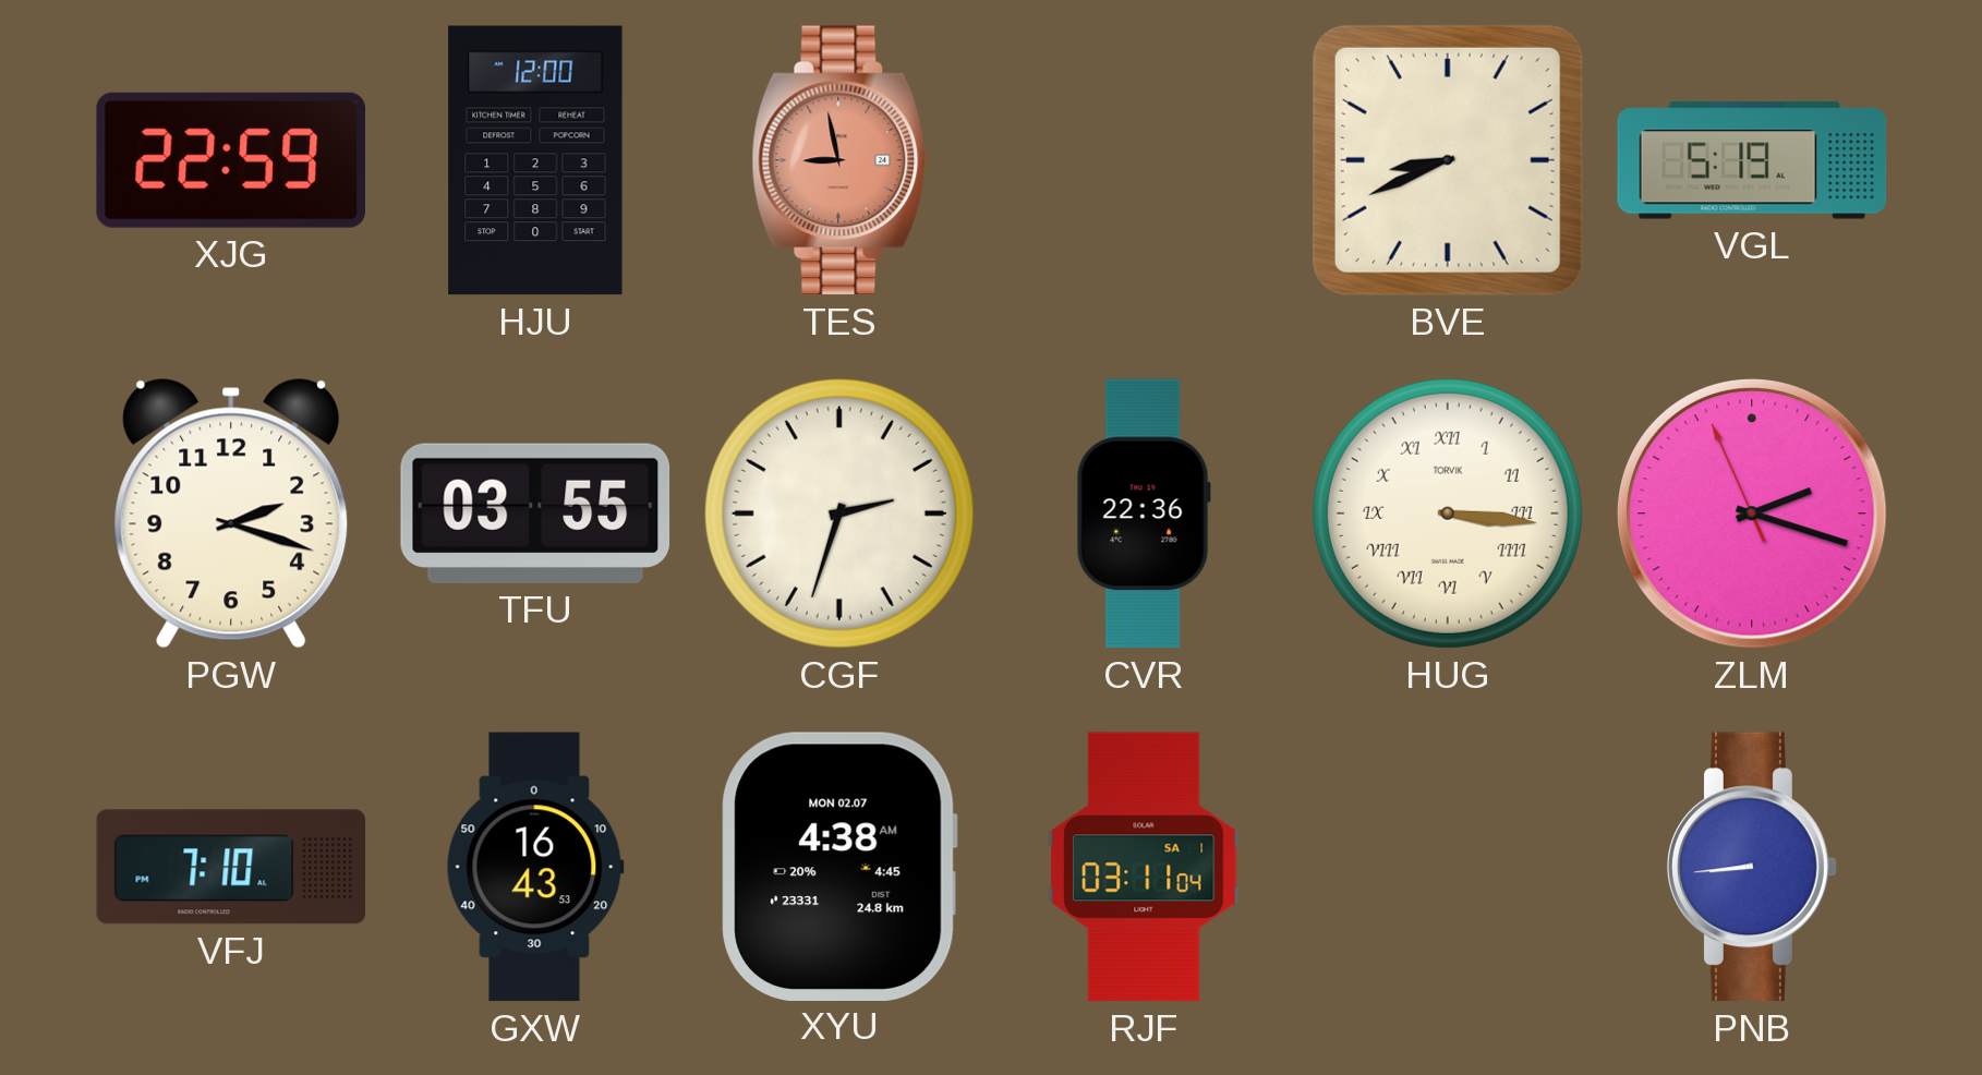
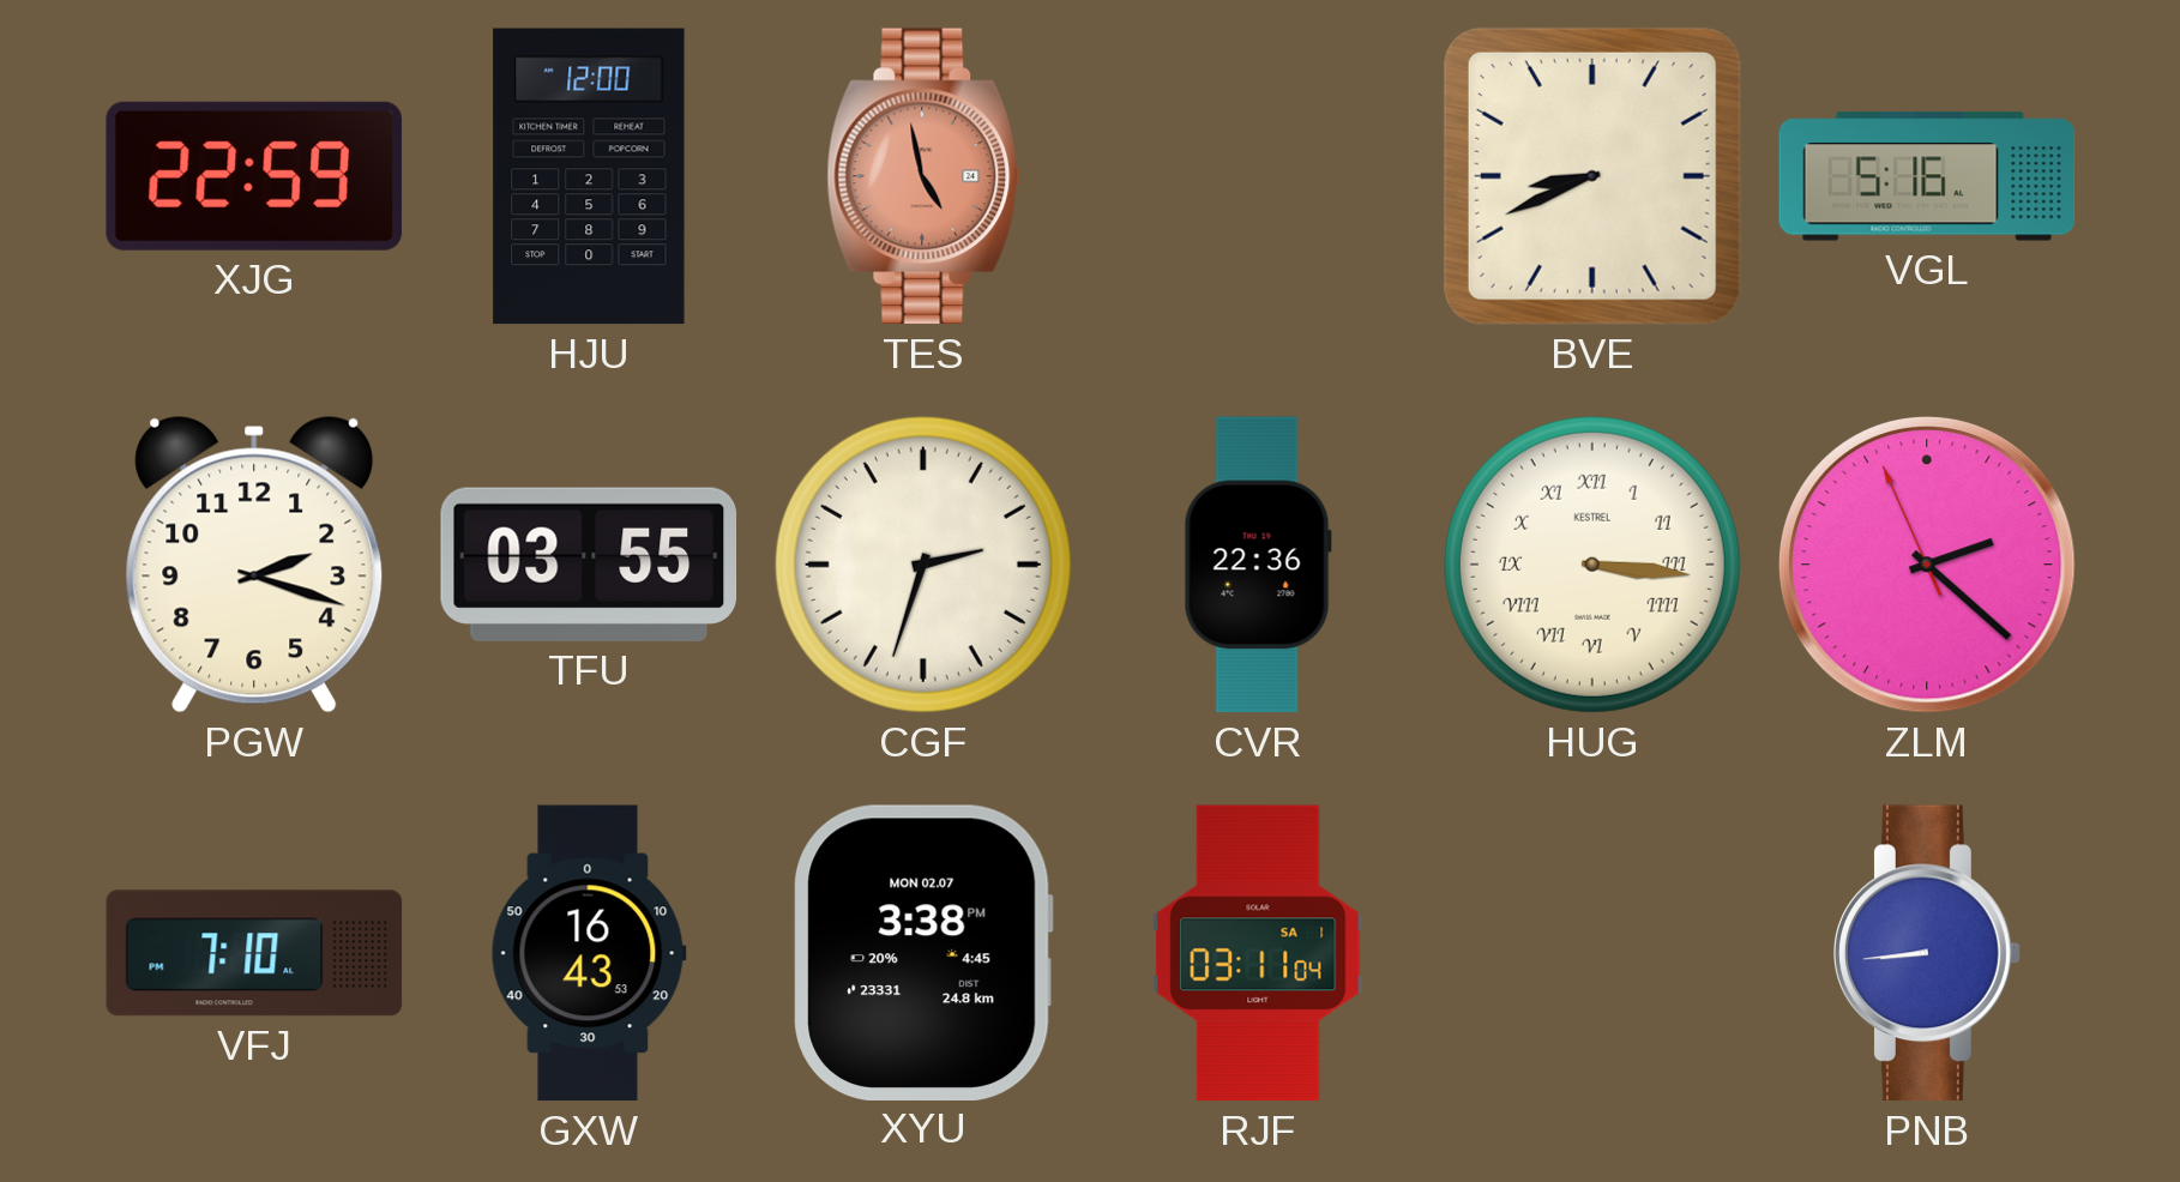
TES: 8:58 -> 4:58 (923, 176)
VGL: 5:19 -> 5:16 (1927, 176)
HUG brand: TORVIK -> KESTREL (1592, 565)
ZLM: 2:17 -> 2:21 (1927, 565)
XYU: 4:38 -> 3:38 (923, 952)
